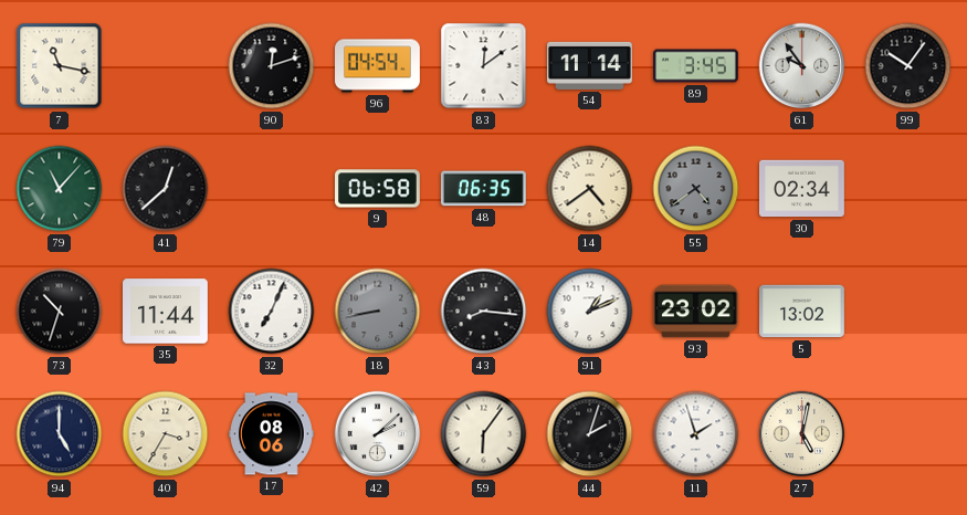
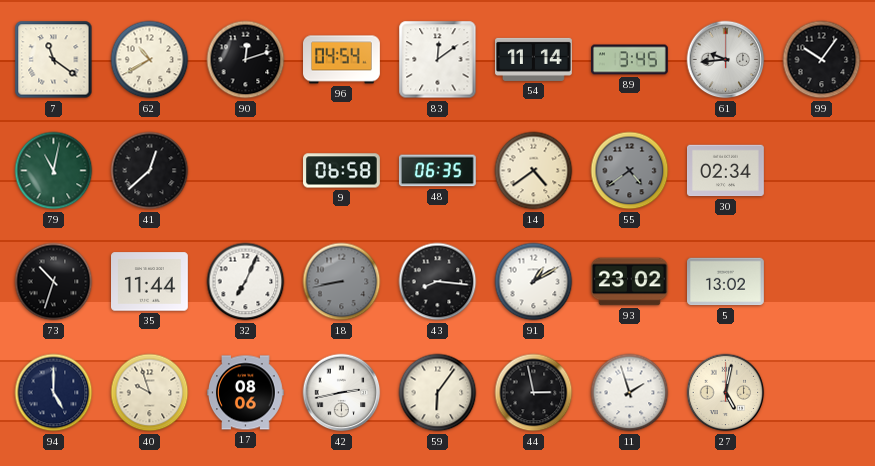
7: 11:17 -> 11:21 (54, 60)
62: none -> 10:40 (150, 60)
61: 9:54 -> 9:44 (726, 60)
79: 11:07 -> 11:02 (54, 171)
91: 1:11 -> 1:10 (534, 282)
40: 3:35 -> 9:57 (150, 393)
42: 2:08 -> 2:43 (342, 393)
44: 2:03 -> 2:58 (534, 393)
